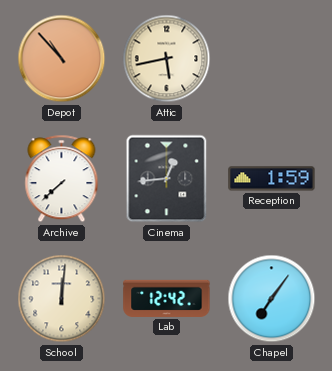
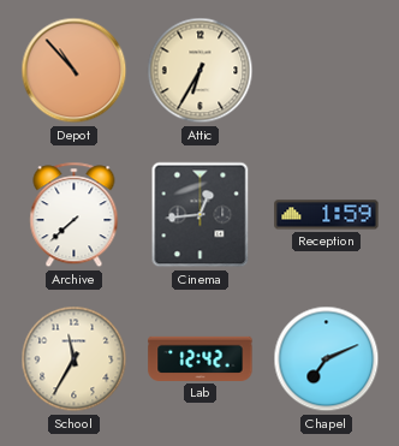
Attic: 5:43 -> 6:35 (201, 71)
School: 12:01 -> 11:35 (75, 359)
Chapel: 7:06 -> 7:11 (327, 359)
